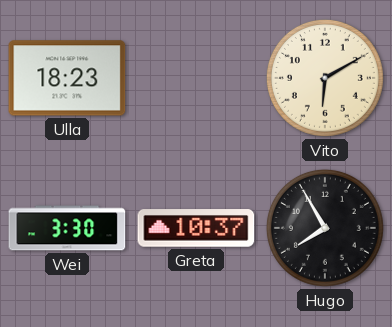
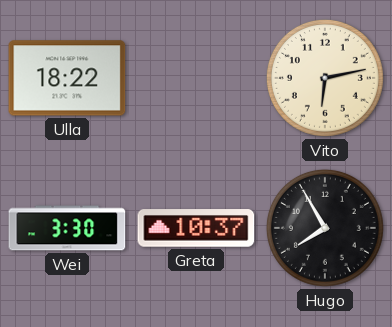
Ulla: 18:23 -> 18:22 (67, 78)
Vito: 6:10 -> 6:13 (325, 78)
